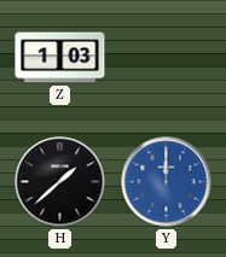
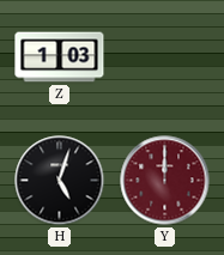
H: 1:38 -> 5:03 (60, 181)
Y dial: blue -> burgundy (165, 181)
